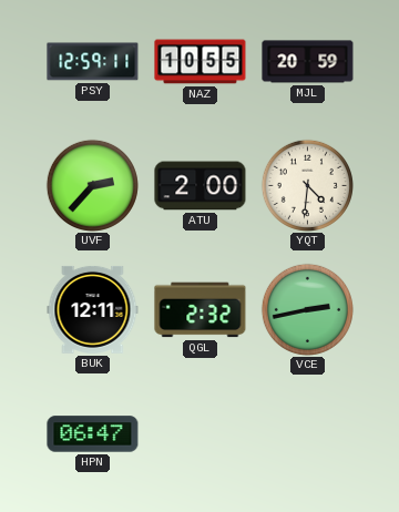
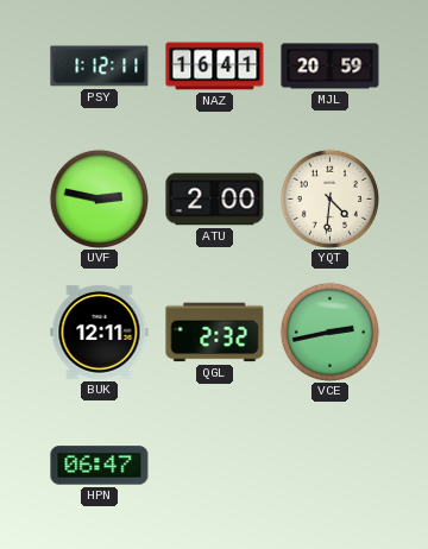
PSY: 12:59 -> 1:12 (100, 67)
NAZ: 10:55 -> 16:41 (215, 67)
UVF: 2:37 -> 2:47 (99, 198)
